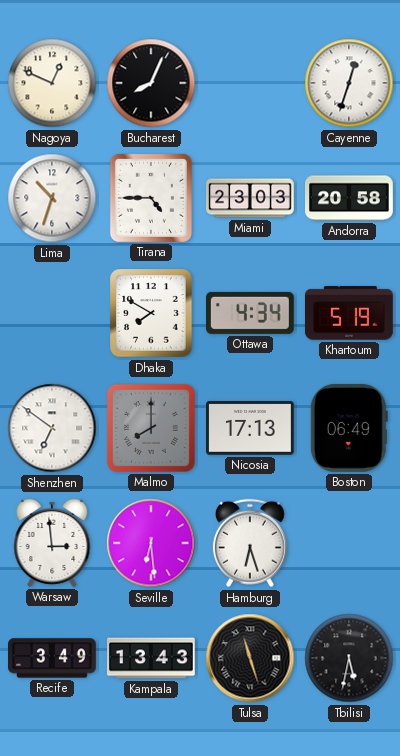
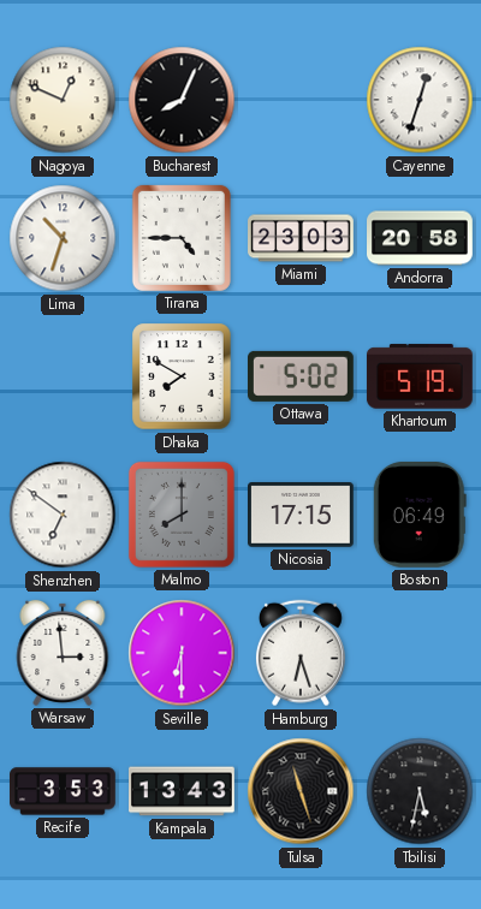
Ottawa: 4:34 -> 5:02 (302, 376)
Nicosia: 17:13 -> 17:15 (302, 516)
Seville: 6:29 -> 6:30 (182, 653)
Recife: 3:49 -> 3:53 (63, 791)
